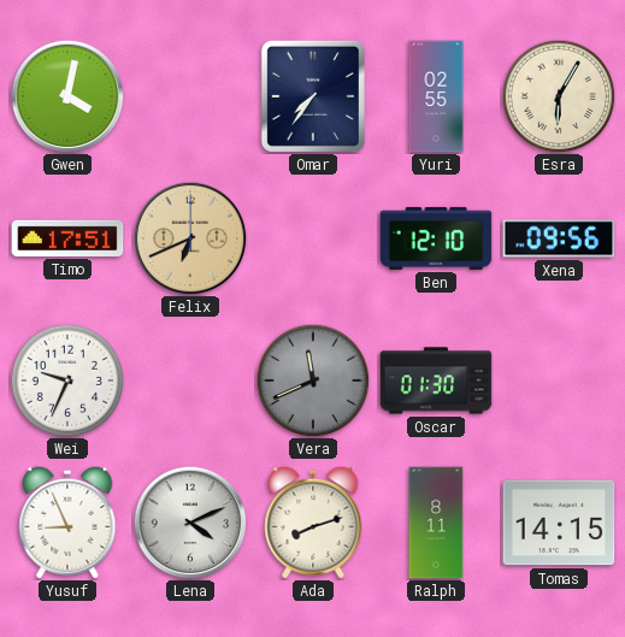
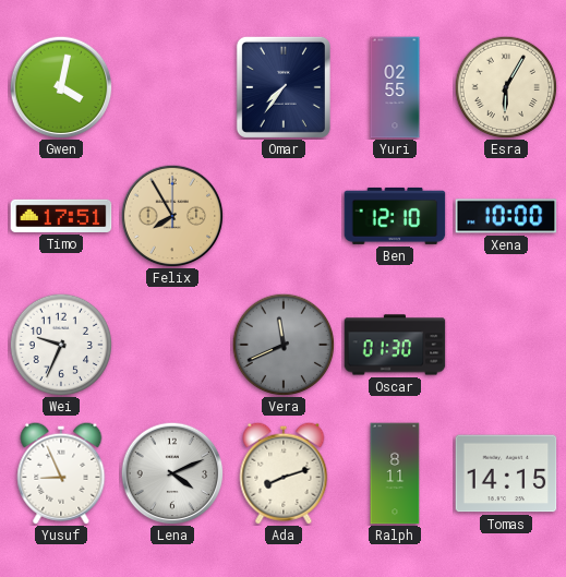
Felix: 6:41 -> 7:55 (172, 216)
Xena: 09:56 -> 10:00 (506, 216)
